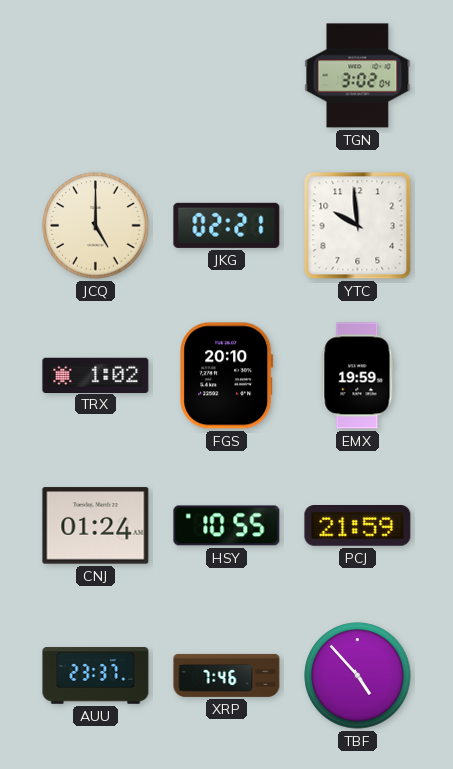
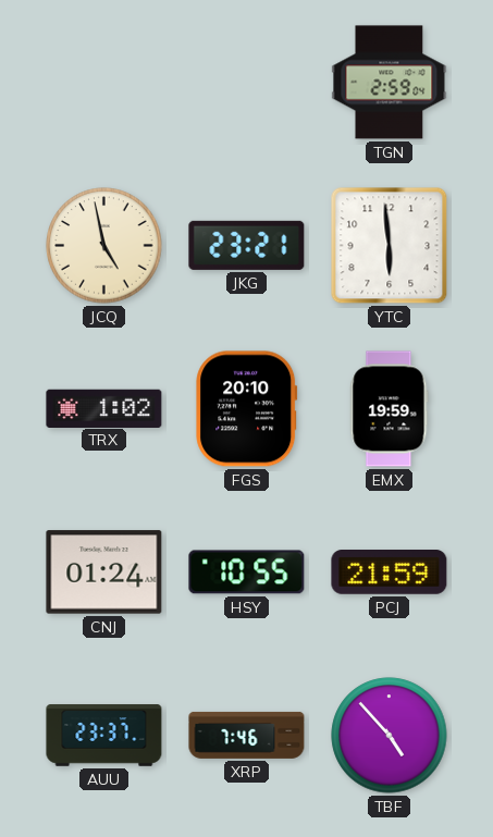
TGN: 3:02 -> 2:59 (390, 83)
JCQ: 5:00 -> 4:58 (104, 246)
JKG: 02:21 -> 23:21 (247, 245)
YTC: 9:59 -> 5:59 (390, 246)
